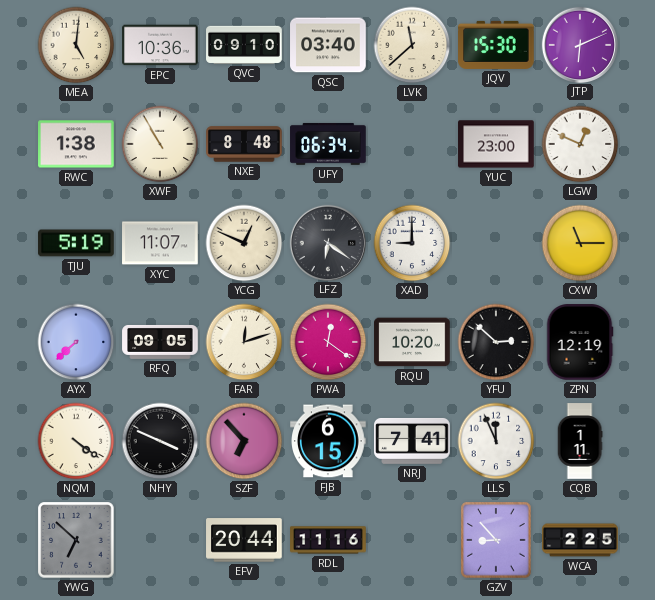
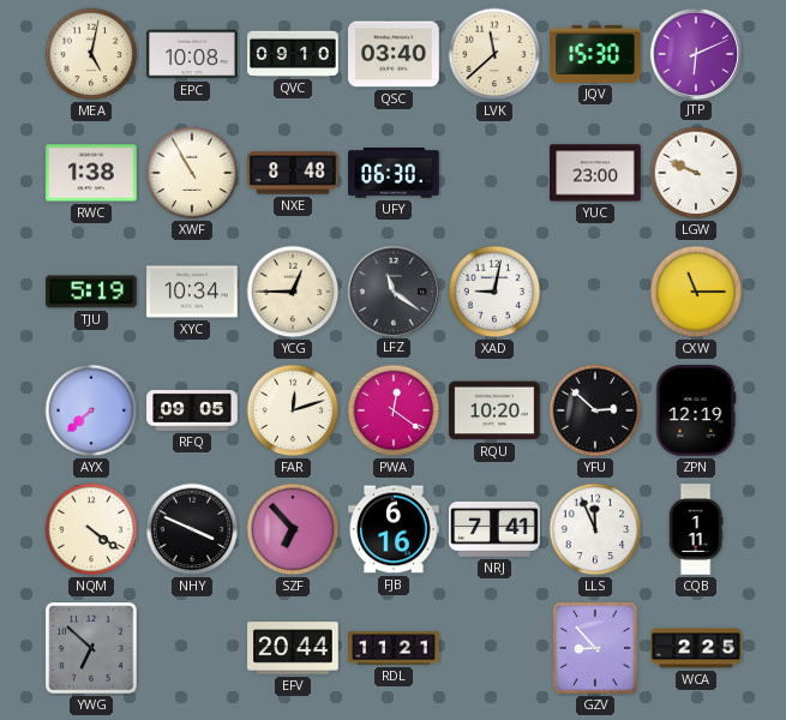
MEA: 5:01 -> 5:02 (91, 54)
EPC: 10:36 -> 10:08 (192, 54)
UFY: 06:34 -> 06:30 (394, 173)
LGW: 12:49 -> 9:49 (696, 173)
XYC: 11:07 -> 10:34 (192, 292)
YCG: 12:49 -> 12:45 (293, 292)
LFZ: 6:21 -> 11:21 (392, 290)
XAD: 9:00 -> 9:02 (494, 292)
FJB: 6:15 -> 6:16 (394, 529)
RDL: 11:16 -> 11:21 (394, 648)
